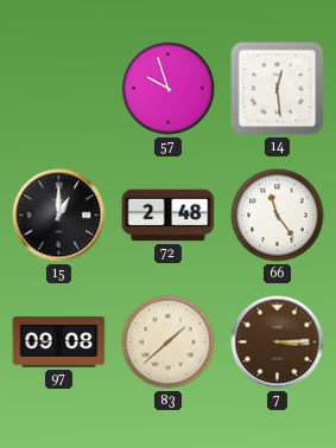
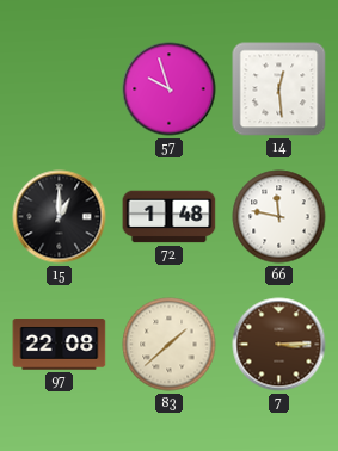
72: 2:48 -> 1:48 (170, 217)
66: 11:24 -> 11:47 (279, 217)
97: 09:08 -> 22:08 (60, 345)
